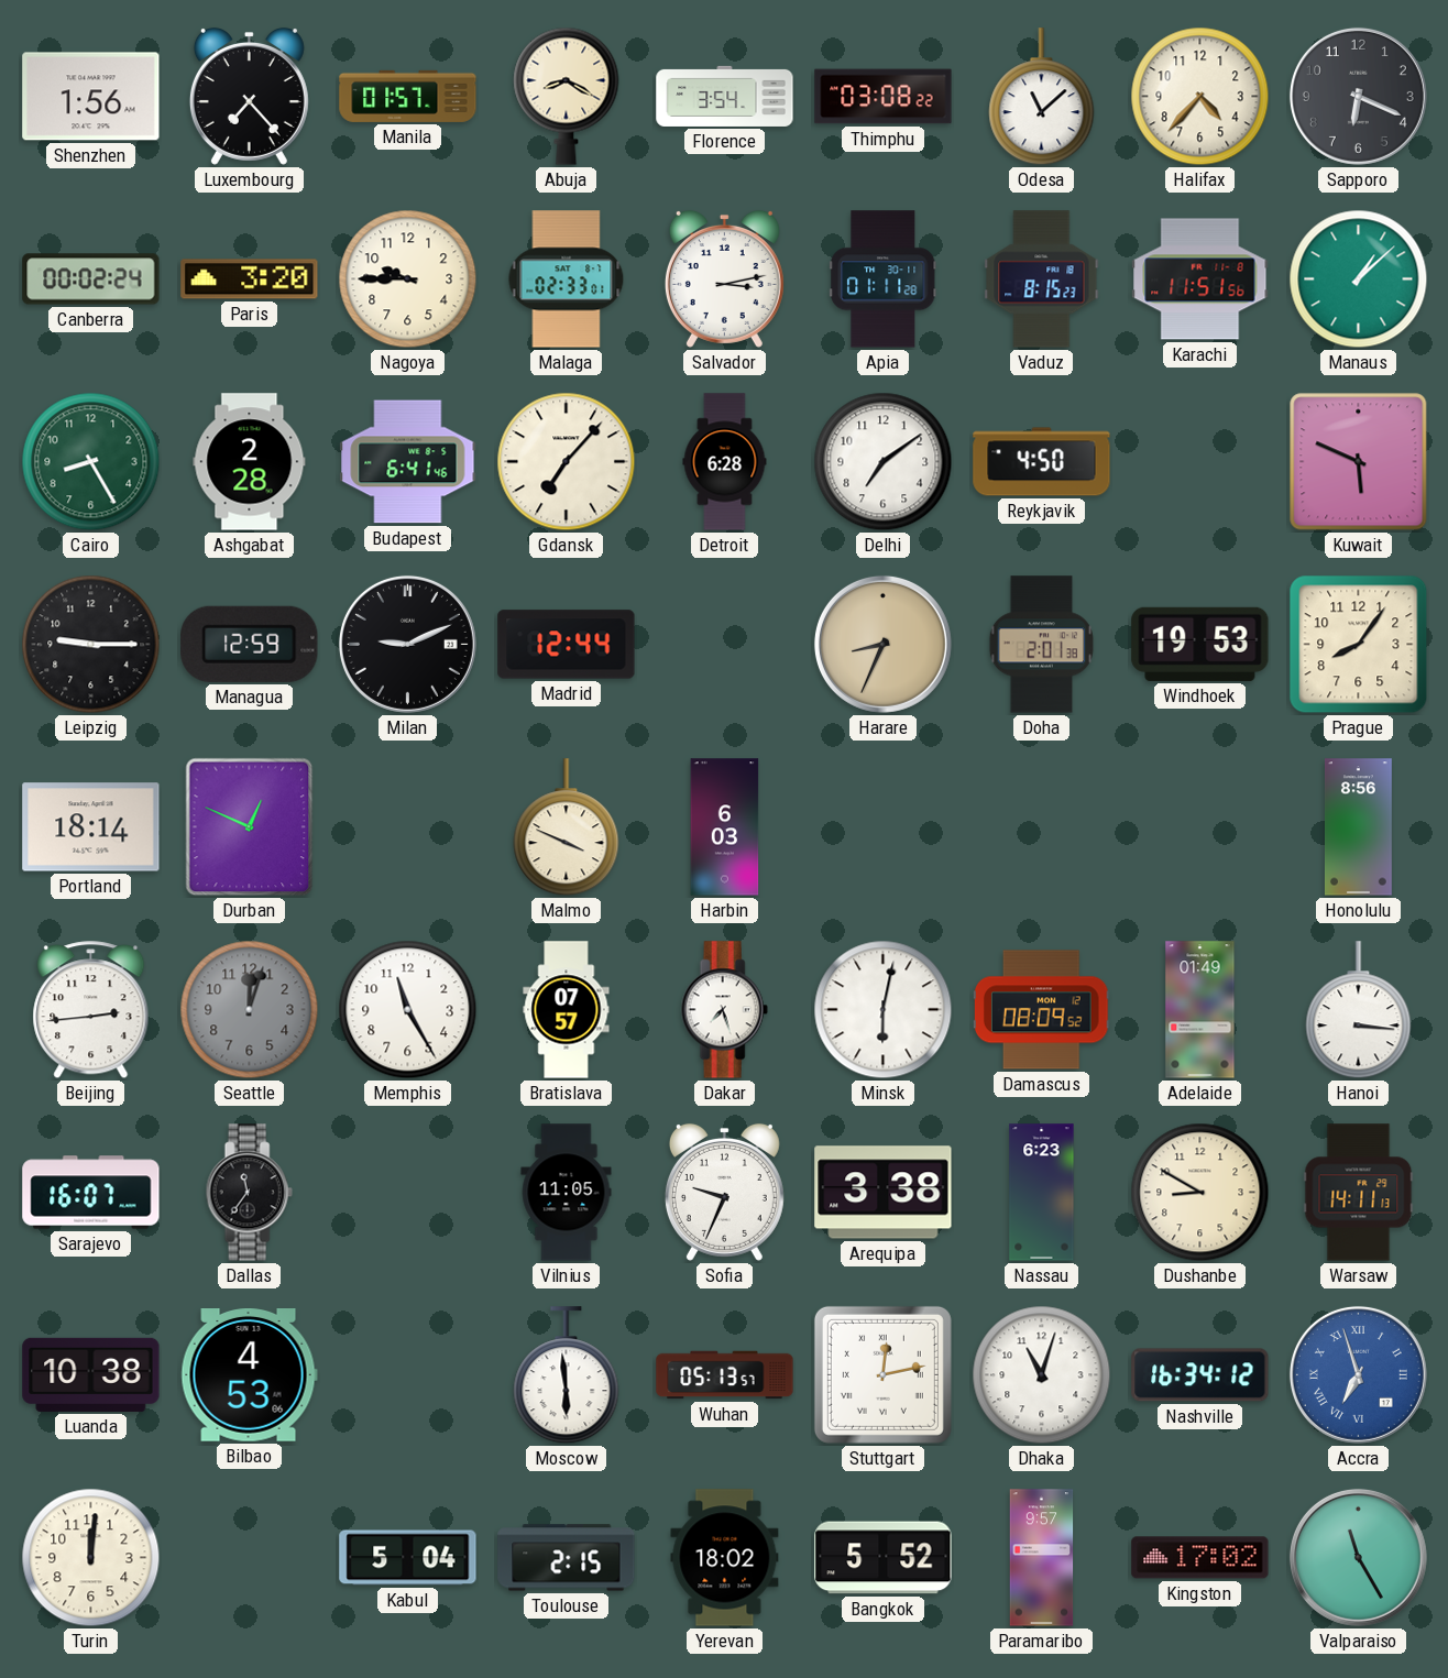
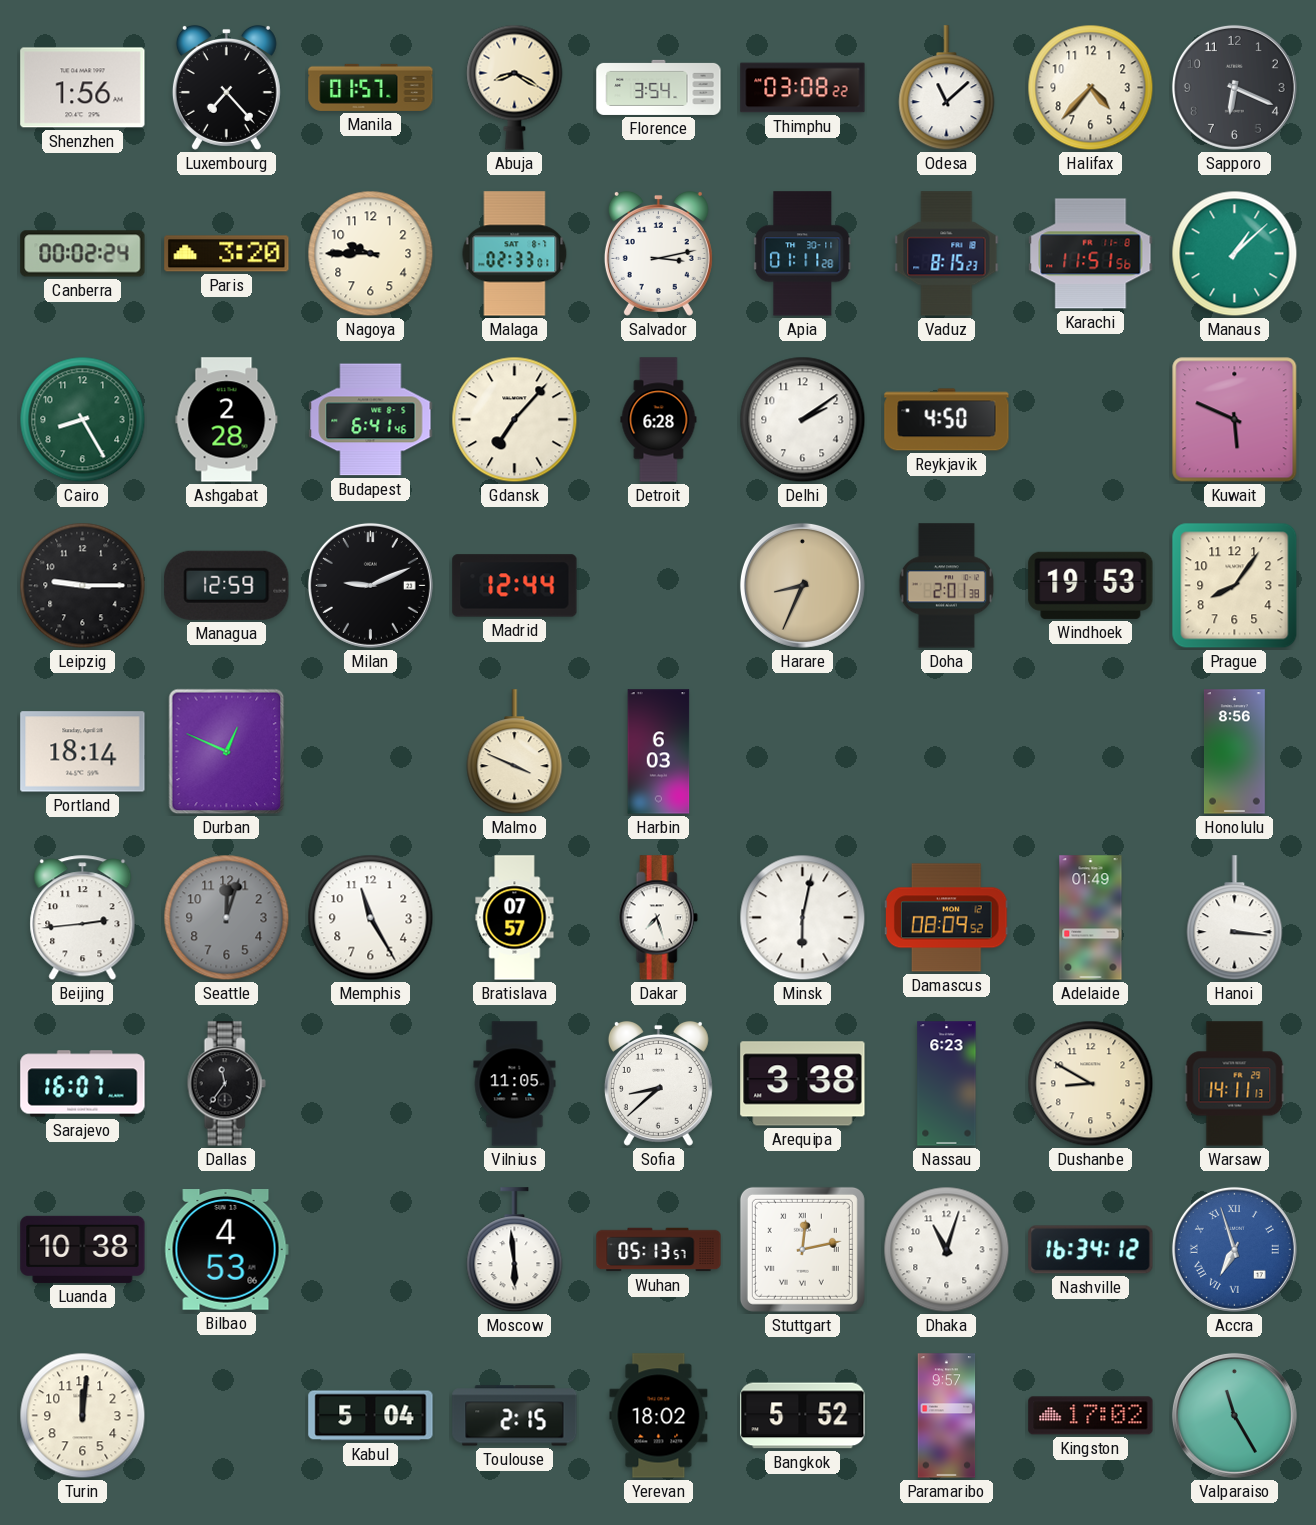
Delhi: 7:09 -> 2:09 (803, 420)
Sofia: 9:34 -> 8:38 (658, 1083)
